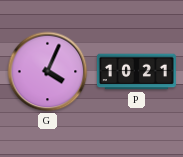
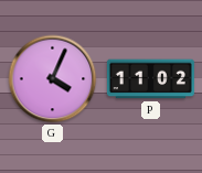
P: 10:21 -> 11:02 (150, 79)
